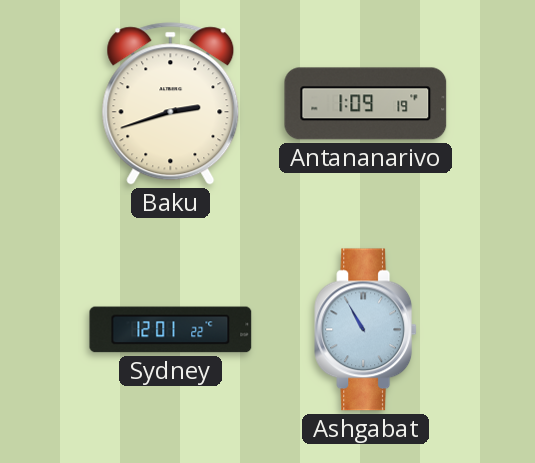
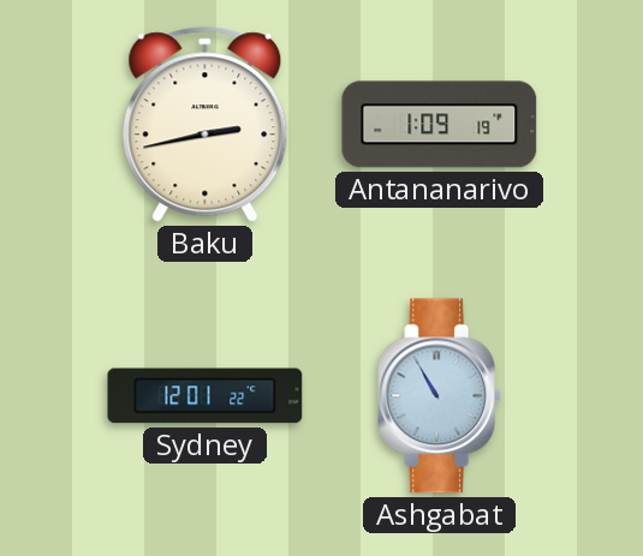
Baku: 2:42 -> 2:43 (206, 125)
